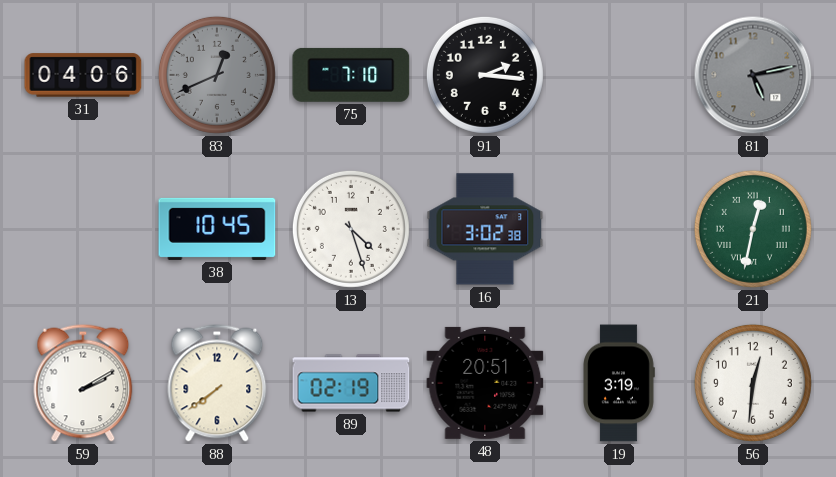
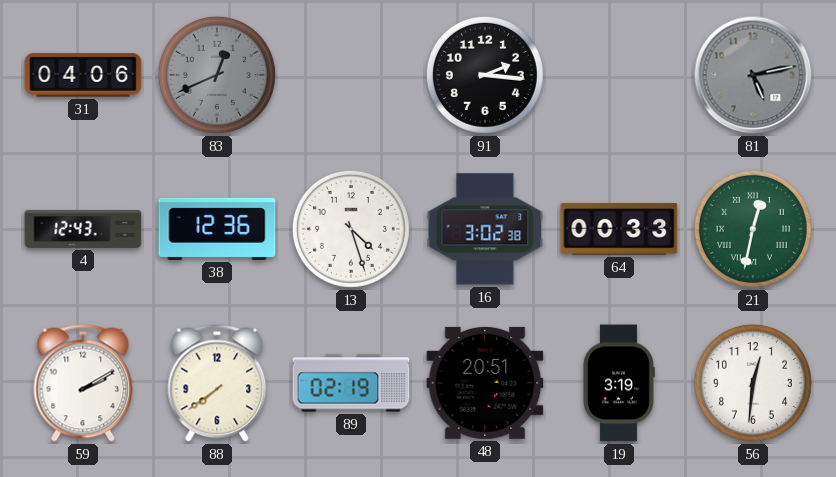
75: 7:10 -> none (351, 75)
4: none -> 12:43 (83, 229)
38: 10:45 -> 12:36 (217, 229)
64: none -> 00:33 (619, 229)
